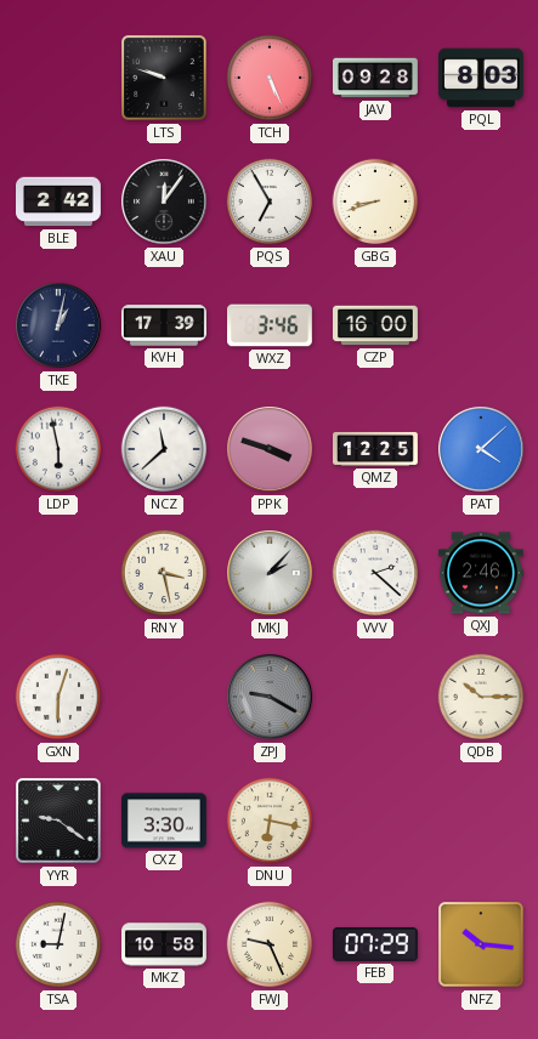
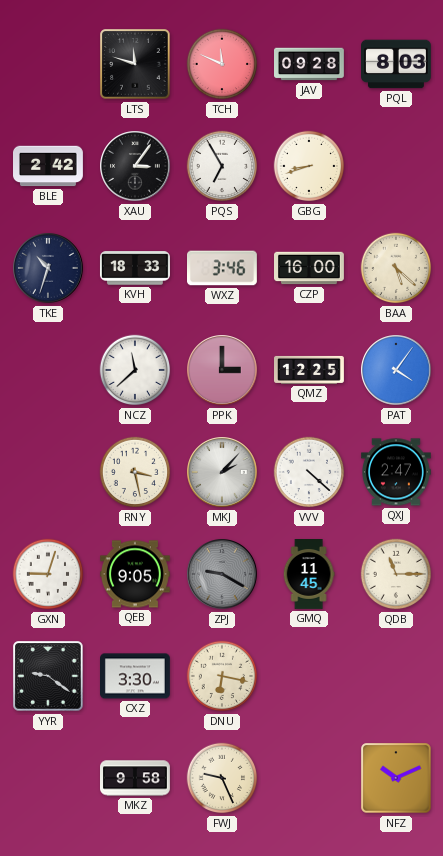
LTS: 9:48 -> 11:48 (135, 64)
TCH: 5:26 -> 11:49 (222, 64)
XAU: 12:06 -> 3:06 (135, 166)
TKE: 1:02 -> 10:33 (48, 268)
KVH: 17:39 -> 18:33 (135, 268)
BAA: none -> 5:22 (396, 268)
LDP: 5:58 -> none (58, 449)
PPK: 3:48 -> 3:00 (222, 370)
PAT: 4:08 -> 4:06 (396, 370)
VVV: 2:22 -> 4:22 (309, 472)
QXJ: 2:46 -> 2:47 (396, 472)
GXN: 6:03 -> 9:03 (48, 574)
QEB: none -> 9:05 (135, 574)
GMQ: none -> 11:45 (309, 575)
QDB: 10:15 -> 11:15 (396, 574)
TSA: 9:02 -> none (58, 944)
MKZ: 10:58 -> 9:58 (136, 778)
FEB: 07:29 -> none (376, 944)
NFZ: 10:16 -> 10:11 (396, 778)
